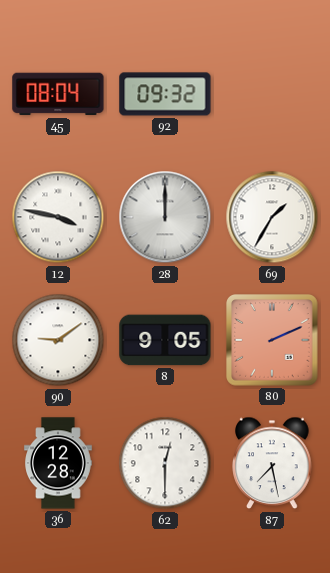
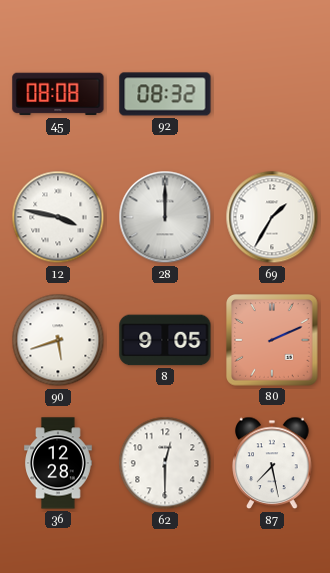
45: 08:04 -> 08:08 (58, 94)
92: 09:32 -> 08:32 (165, 94)
90: 9:09 -> 5:42 (58, 340)
